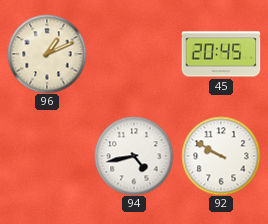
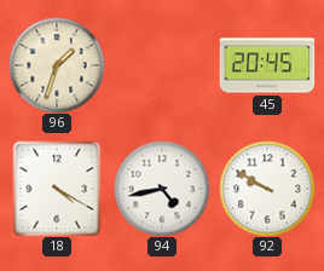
96: 1:11 -> 1:33 (57, 65)
18: none -> 4:20 (57, 189)
